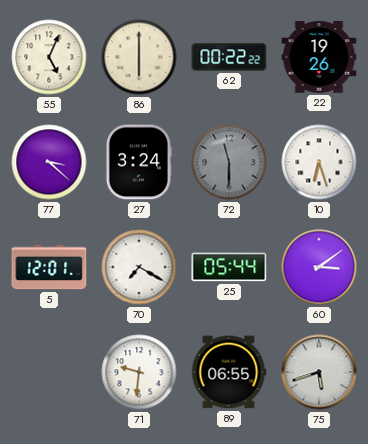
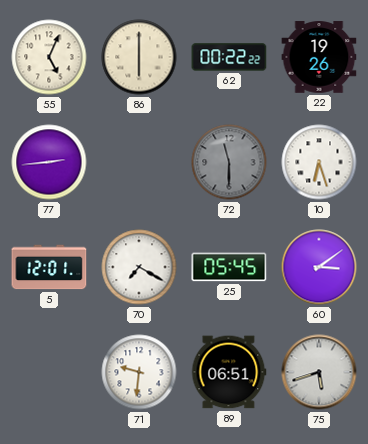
77: 3:22 -> 2:44 (49, 162)
27: 3:24 -> none (139, 162)
25: 05:44 -> 05:45 (229, 267)
89: 06:55 -> 06:51 (229, 372)
